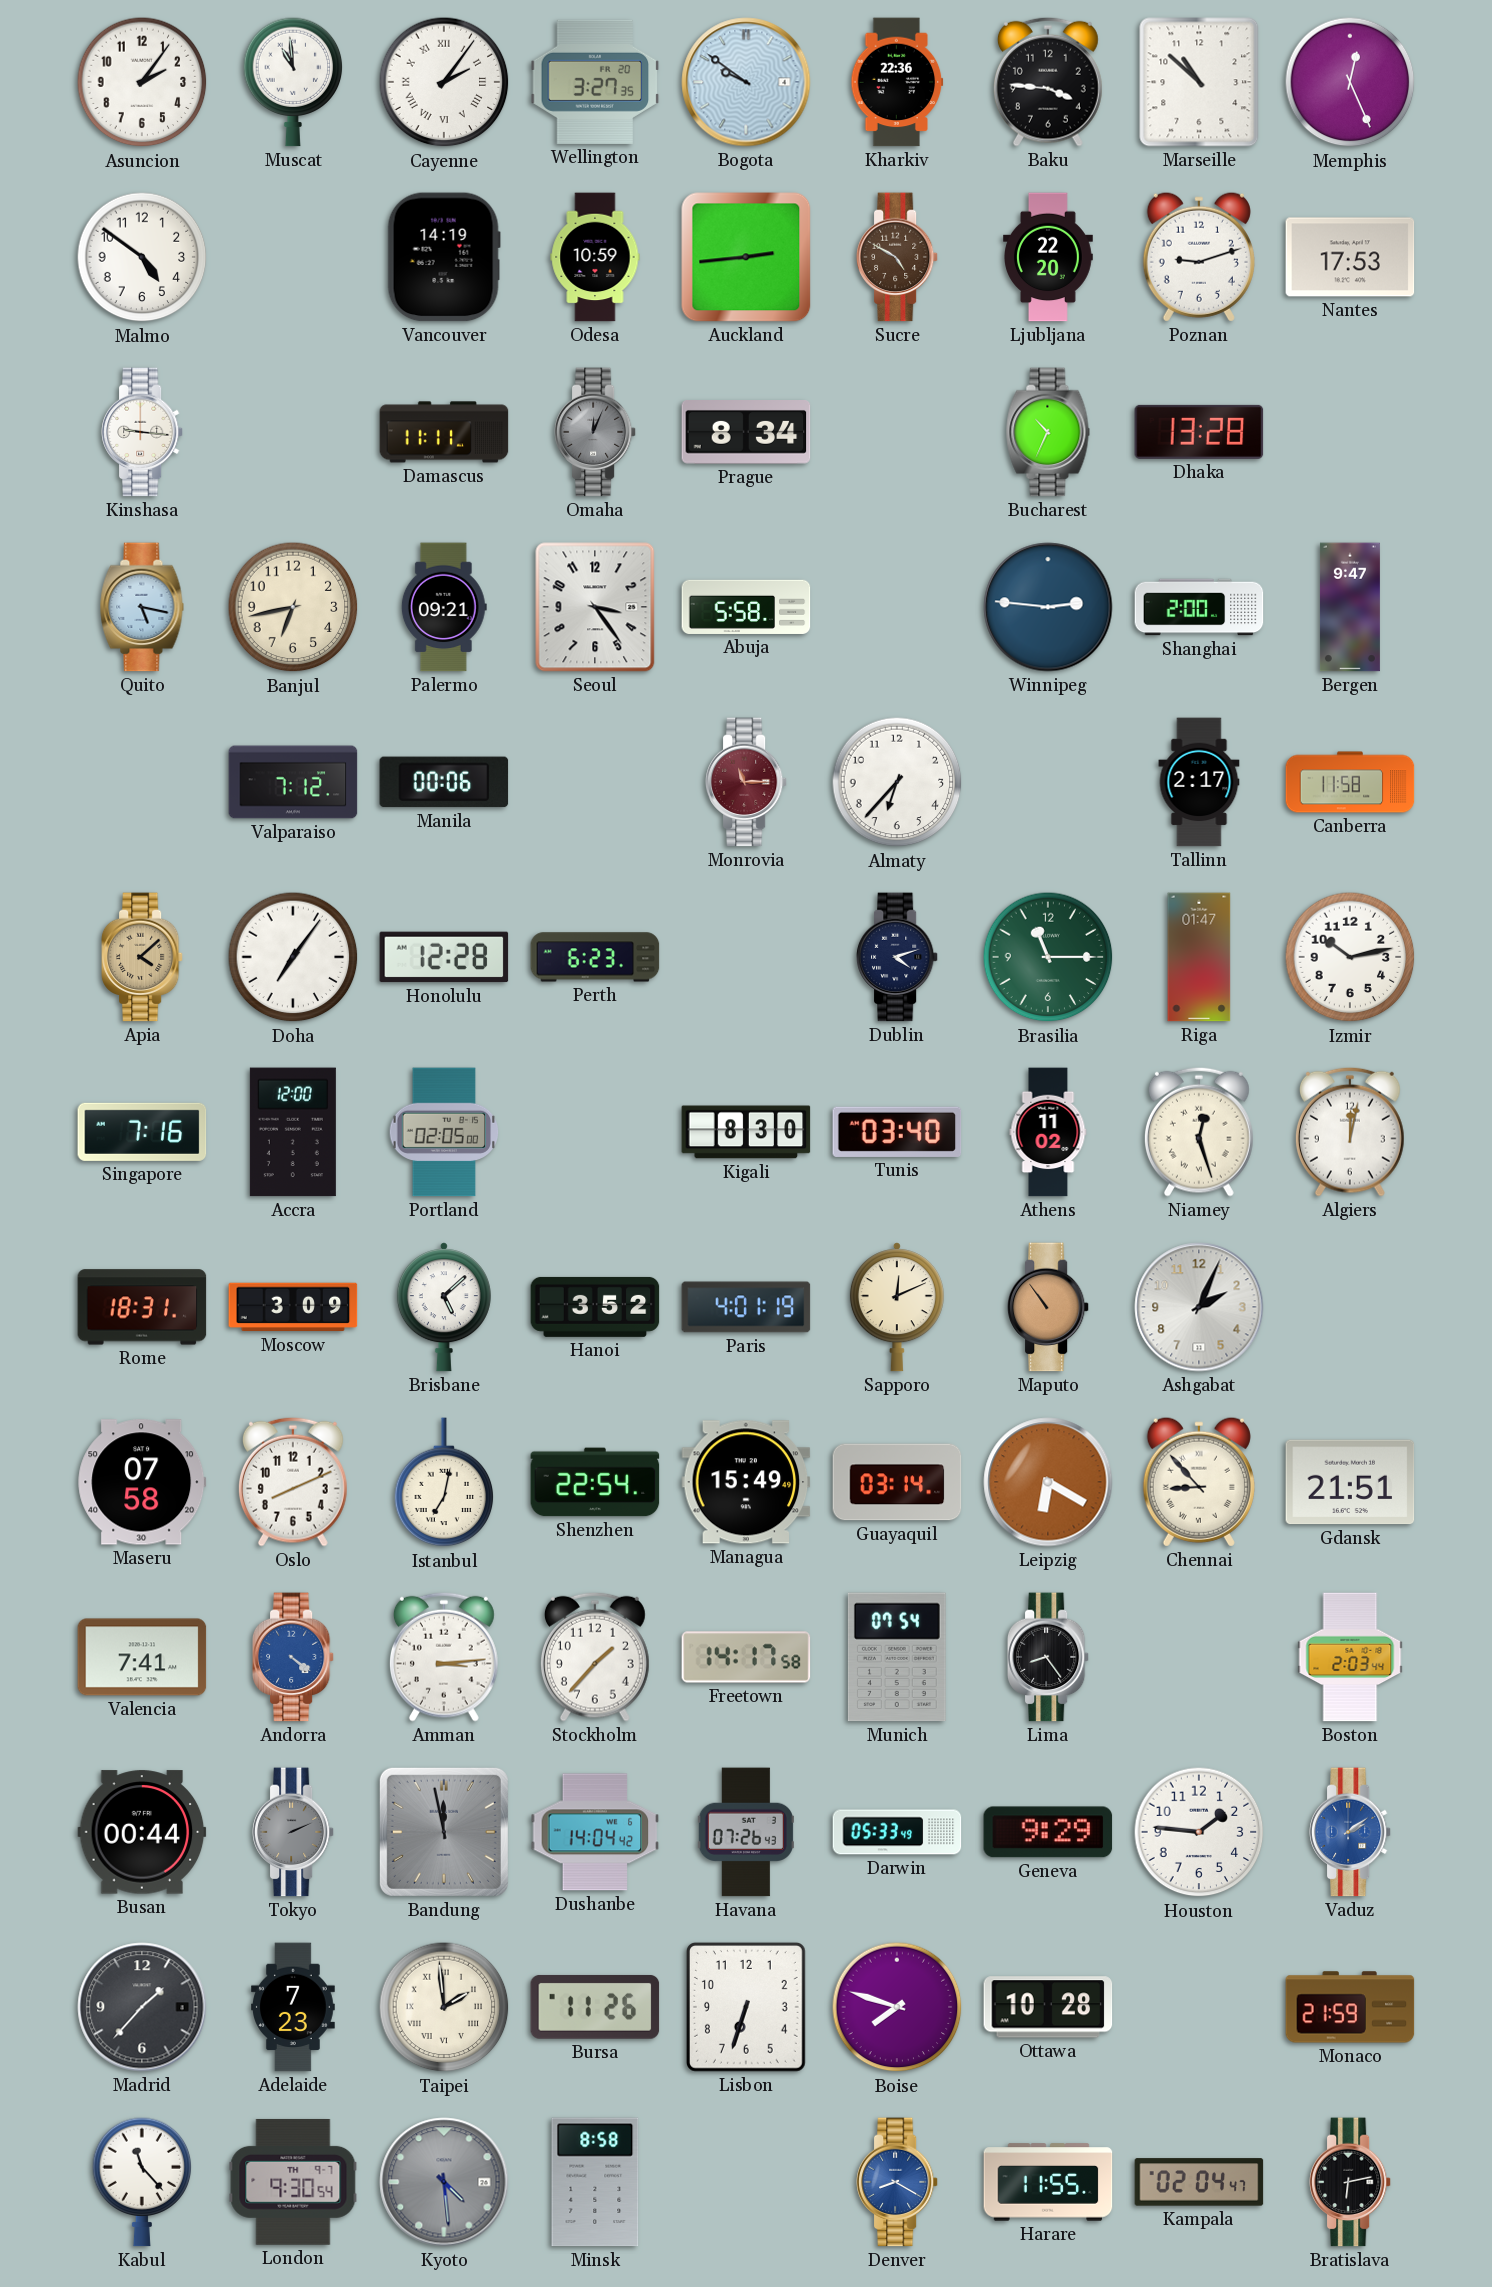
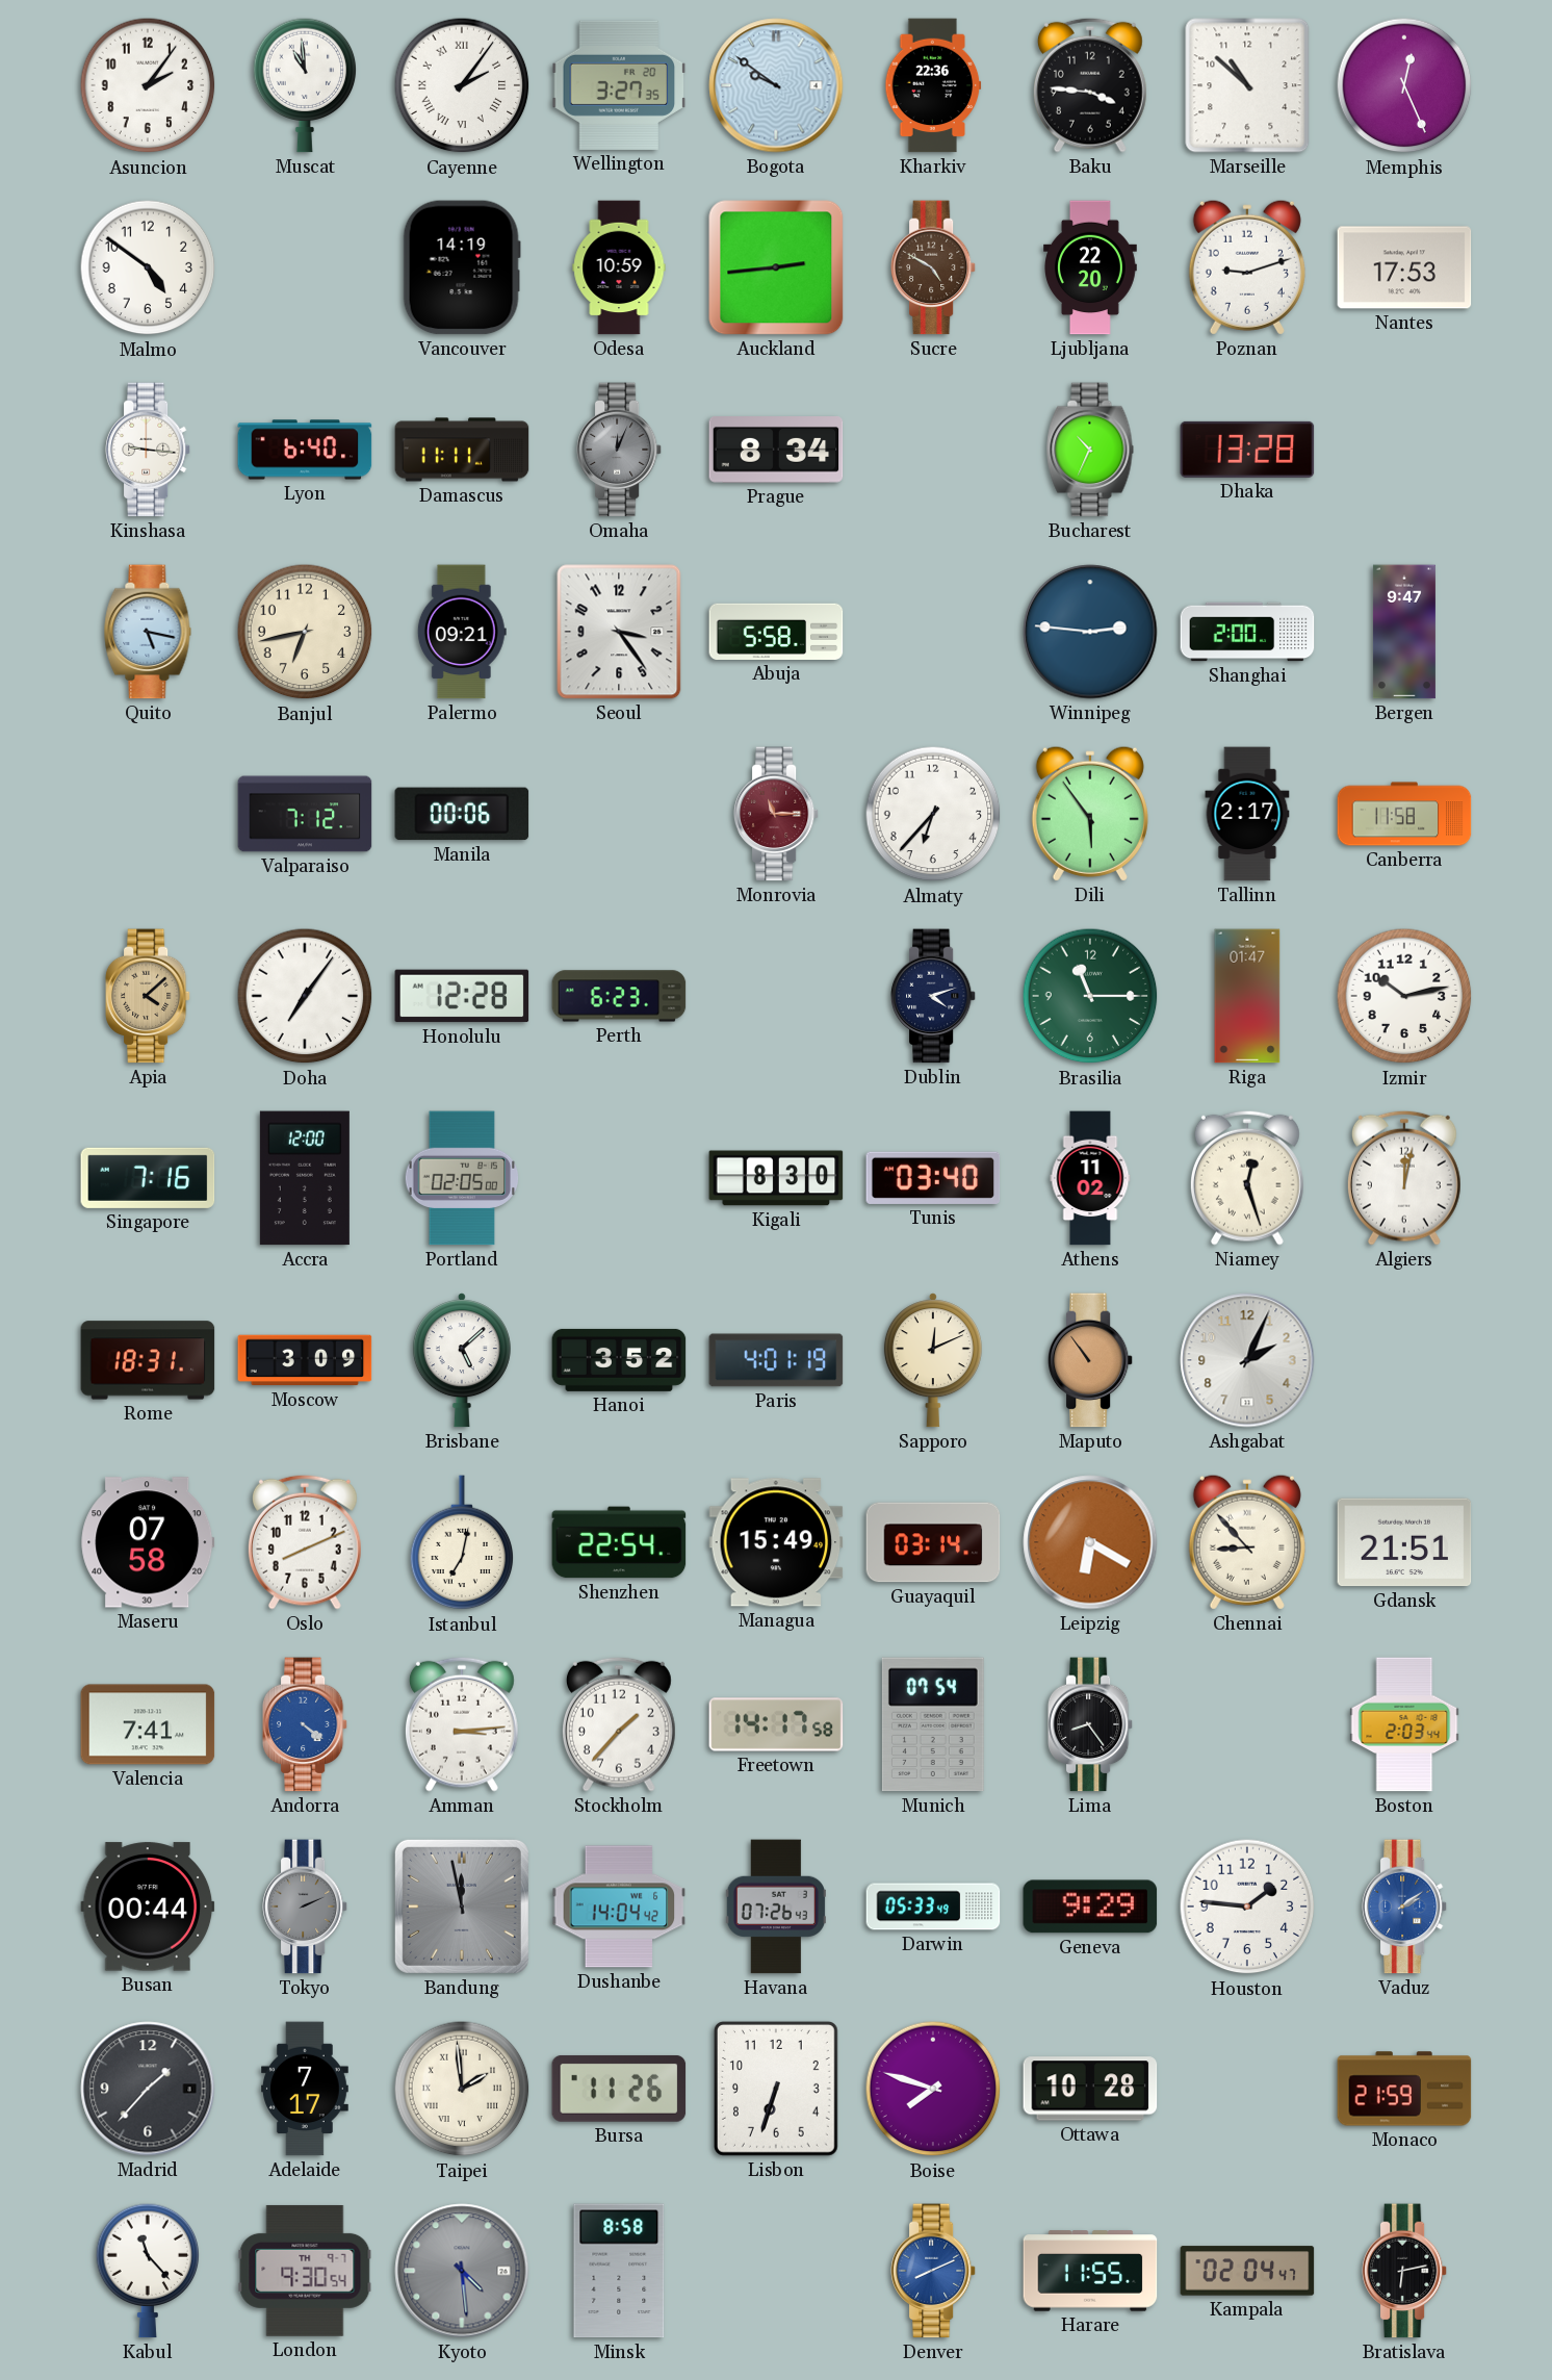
Lyon: none -> 6:40 (305, 450)
Dili: none -> 5:54 (1090, 814)
Adelaide: 7:23 -> 7:17 (306, 2089)
Denver: 8:20 -> 8:11 (933, 2271)
